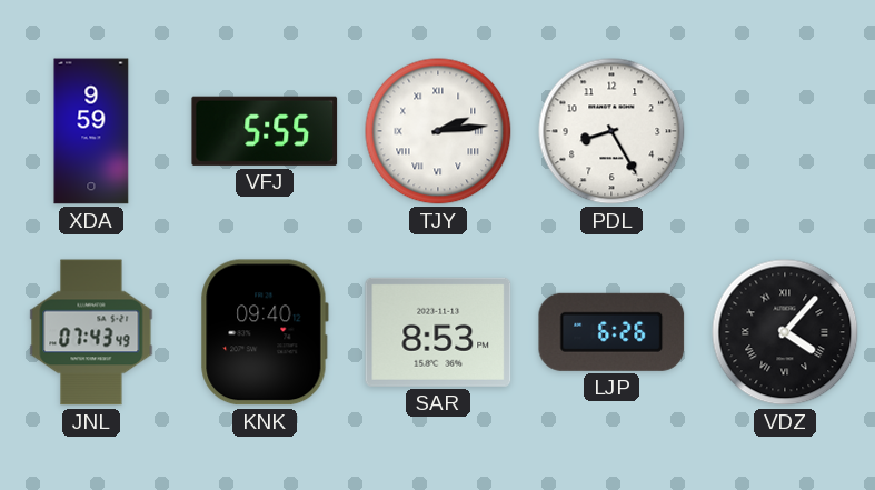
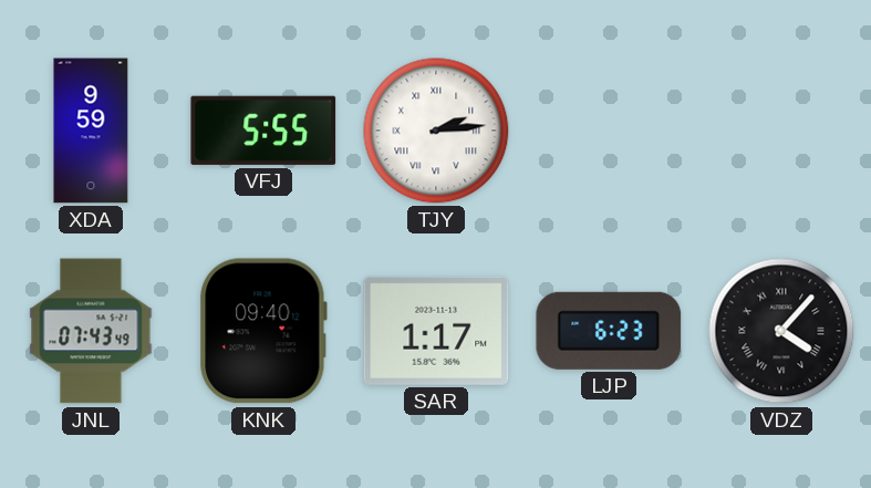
PDL: 8:25 -> none (611, 131)
SAR: 8:53 -> 1:17 (436, 331)
LJP: 6:26 -> 6:23 (609, 331)
